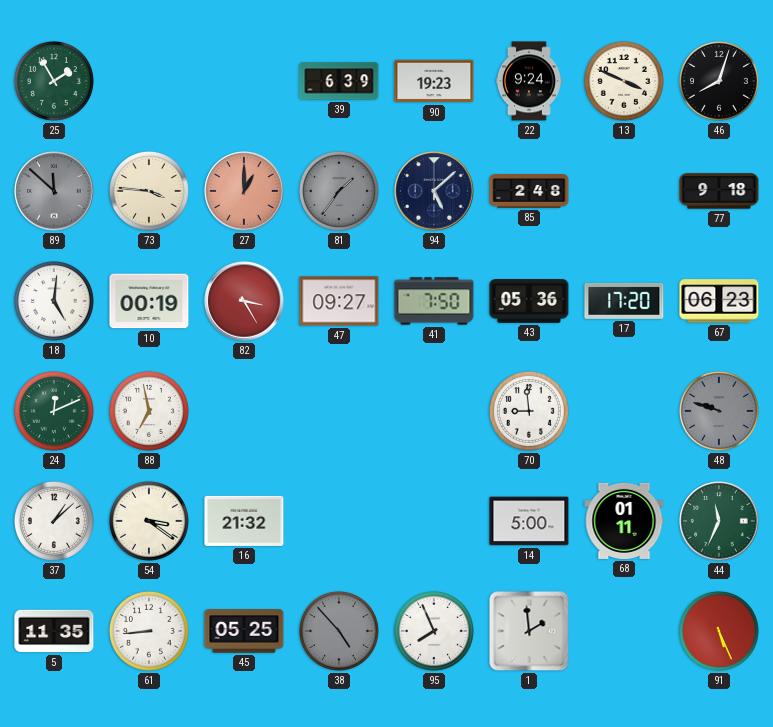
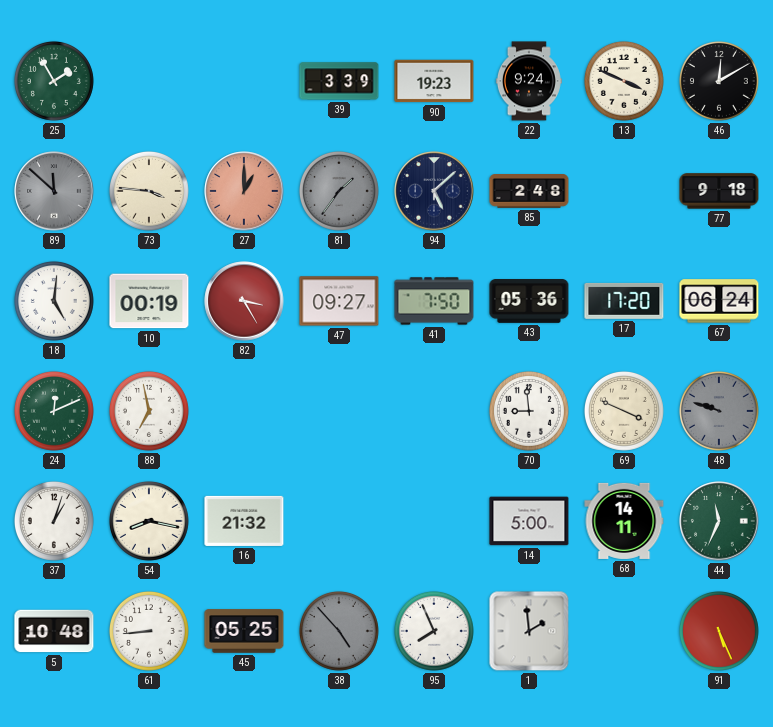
39: 6:39 -> 3:39 (339, 81)
46: 8:03 -> 12:10 (719, 81)
67: 06:23 -> 06:24 (719, 301)
69: none -> 3:49 (624, 411)
37: 1:08 -> 1:03 (54, 521)
54: 3:21 -> 8:17 (149, 521)
68: 01:11 -> 14:11 (624, 521)
5: 11:35 -> 10:48 (54, 631)
